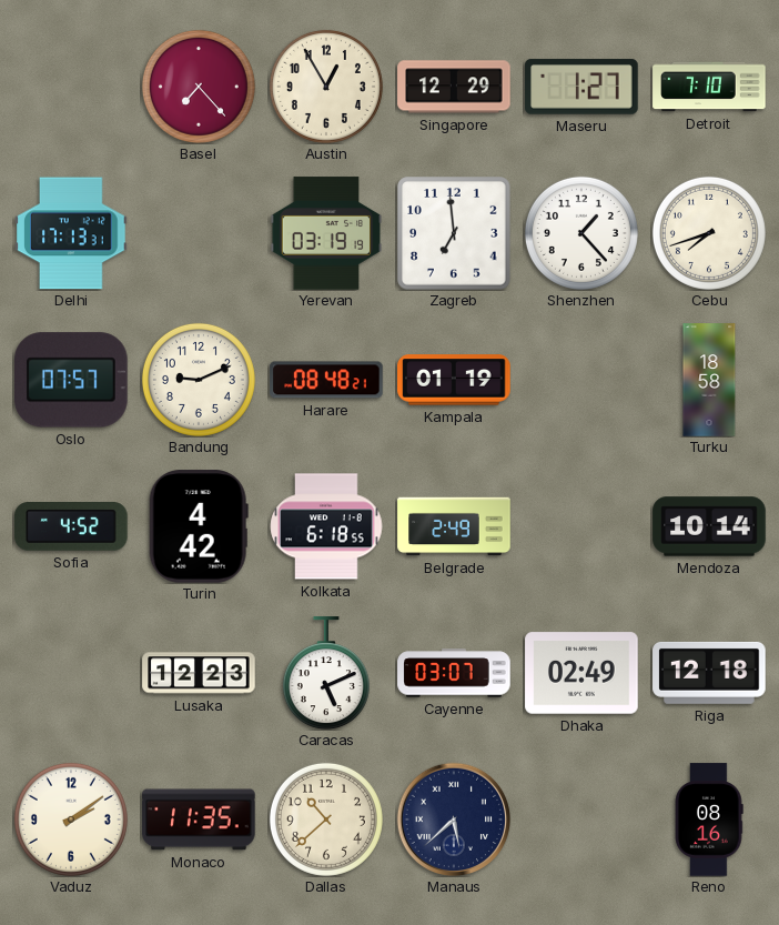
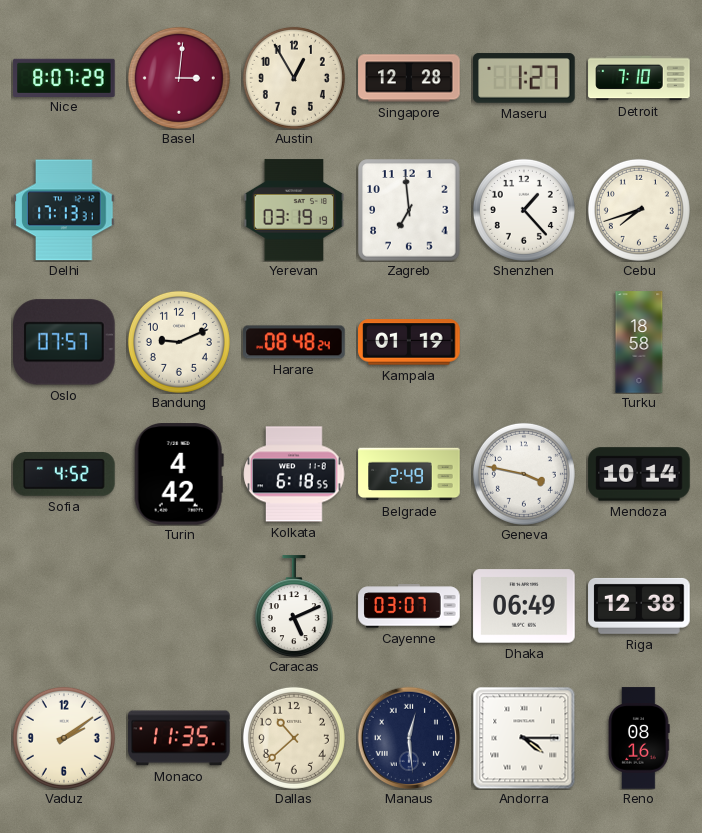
Nice: none -> 8:07 (64, 77)
Basel: 7:23 -> 3:01 (179, 78)
Singapore: 12:29 -> 12:28 (409, 78)
Harare: 08:48:21 -> 08:48:24 (294, 342)
Geneva: none -> 3:47 (524, 474)
Lusaka: 12:23 -> none (199, 673)
Dhaka: 02:49 -> 06:49 (524, 606)
Riga: 12:18 -> 12:38 (639, 606)
Manaus: 5:38 -> 12:29 (409, 738)
Andorra: none -> 4:15 (524, 738)
